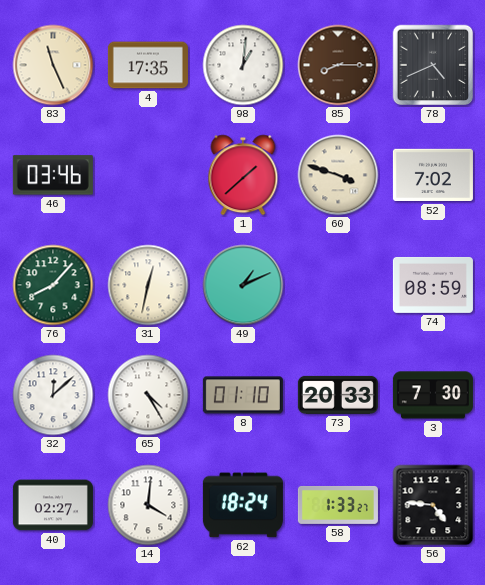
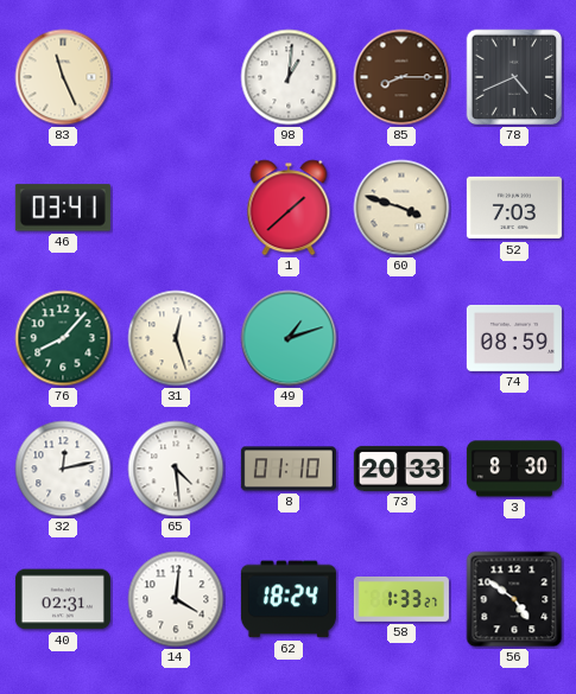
4: 17:35 -> none (148, 65)
46: 03:46 -> 03:41 (63, 208)
52: 7:02 -> 7:03 (514, 208)
31: 12:32 -> 12:27 (176, 338)
49: 1:11 -> 1:12 (289, 338)
32: 12:08 -> 12:13 (63, 469)
65: 4:25 -> 4:29 (176, 469)
3: 7:30 -> 8:30 (514, 469)
40: 02:27 -> 02:31 (63, 599)
56: 4:46 -> 4:51 (514, 599)
